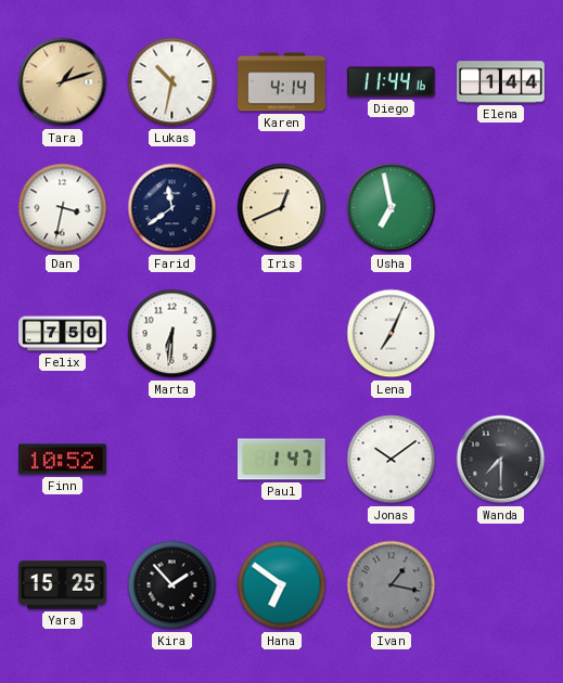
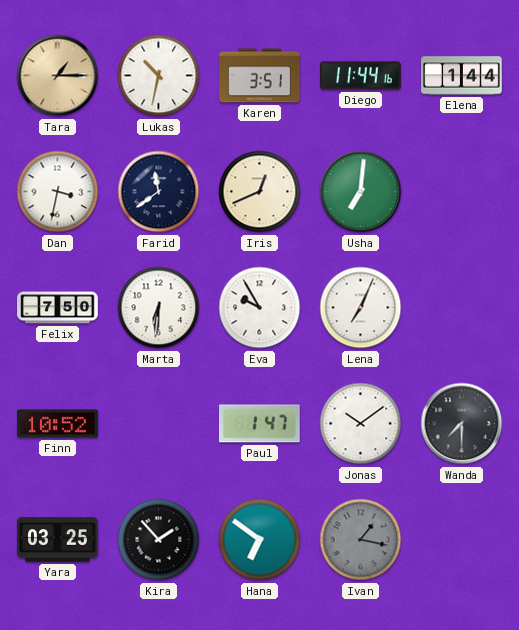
Tara: 1:12 -> 1:15 (58, 76)
Karen: 4:14 -> 3:51 (260, 76)
Usha: 6:58 -> 7:01 (361, 192)
Eva: none -> 9:55 (260, 308)
Yara: 15:25 -> 03:25 (58, 540)
